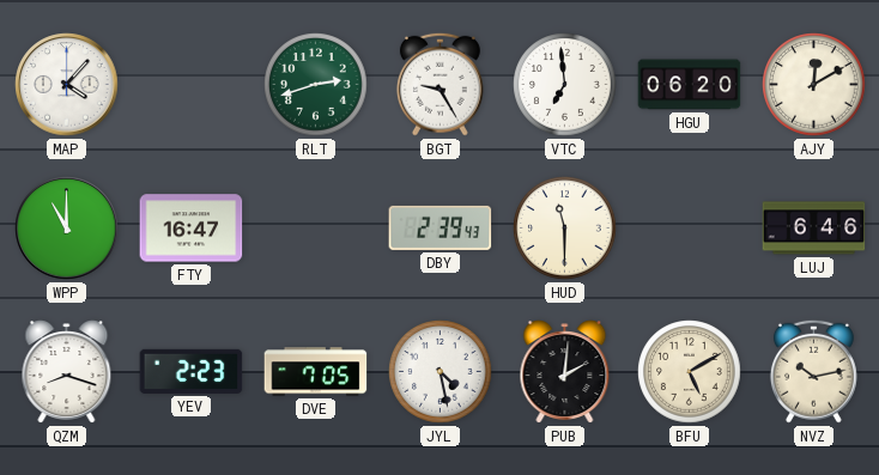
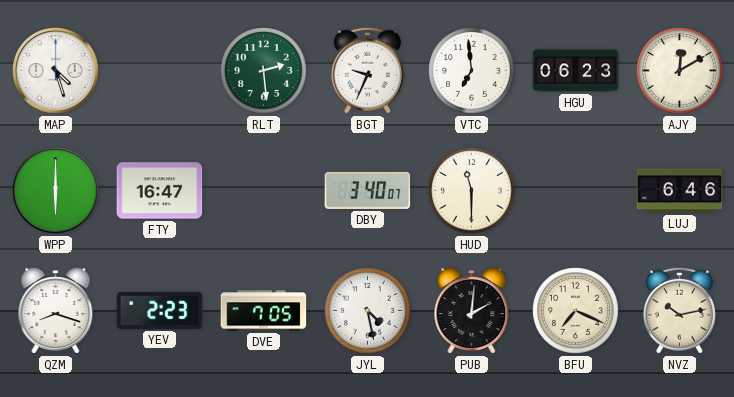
MAP: 4:07 -> 4:27 (56, 71)
RLT: 2:42 -> 2:29 (264, 71)
BGT: 9:25 -> 9:34 (367, 70)
HGU: 06:20 -> 06:23 (576, 71)
WPP: 11:00 -> 6:00 (56, 191)
DBY: 2:39 -> 3:40 (368, 190)
BFU: 5:10 -> 7:19 (576, 311)
